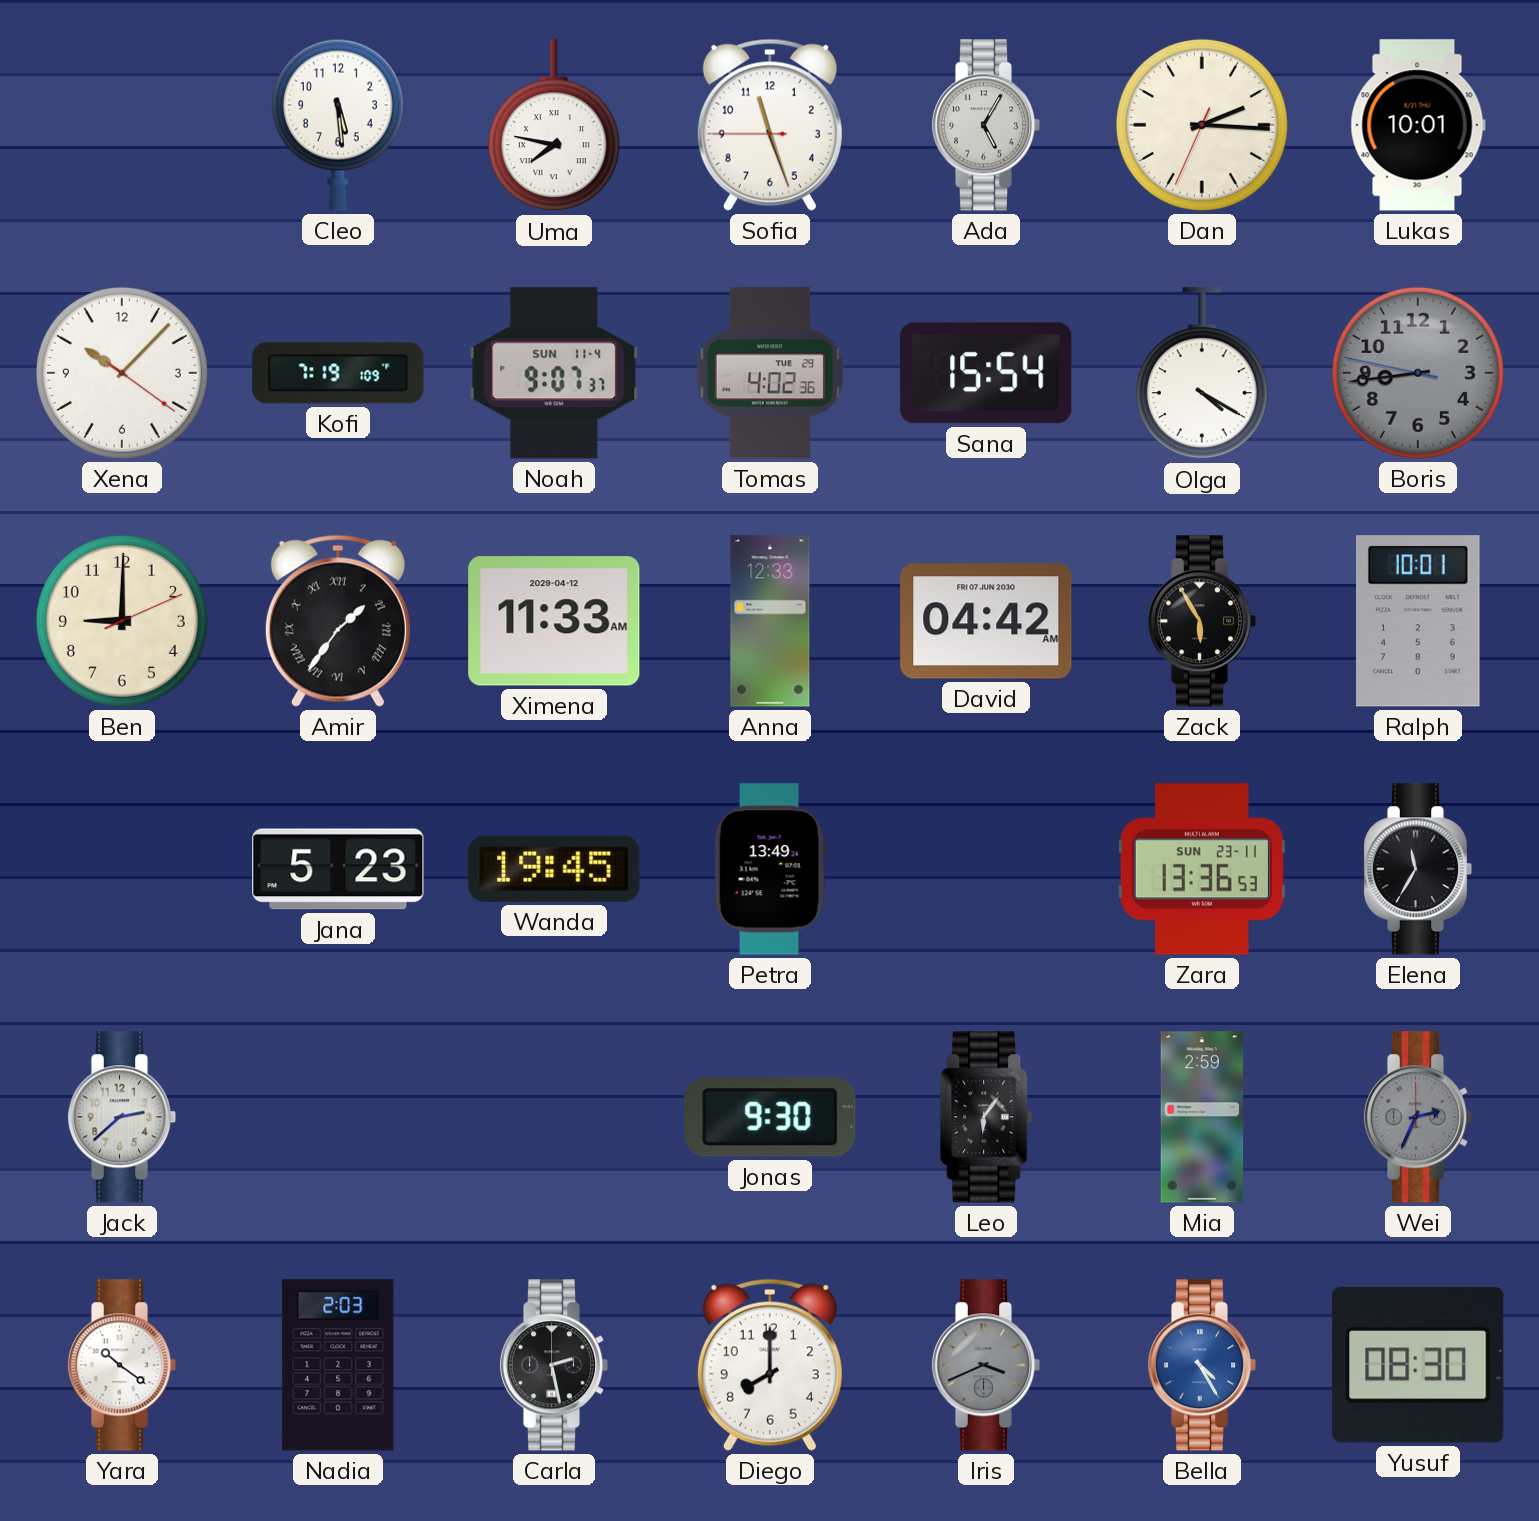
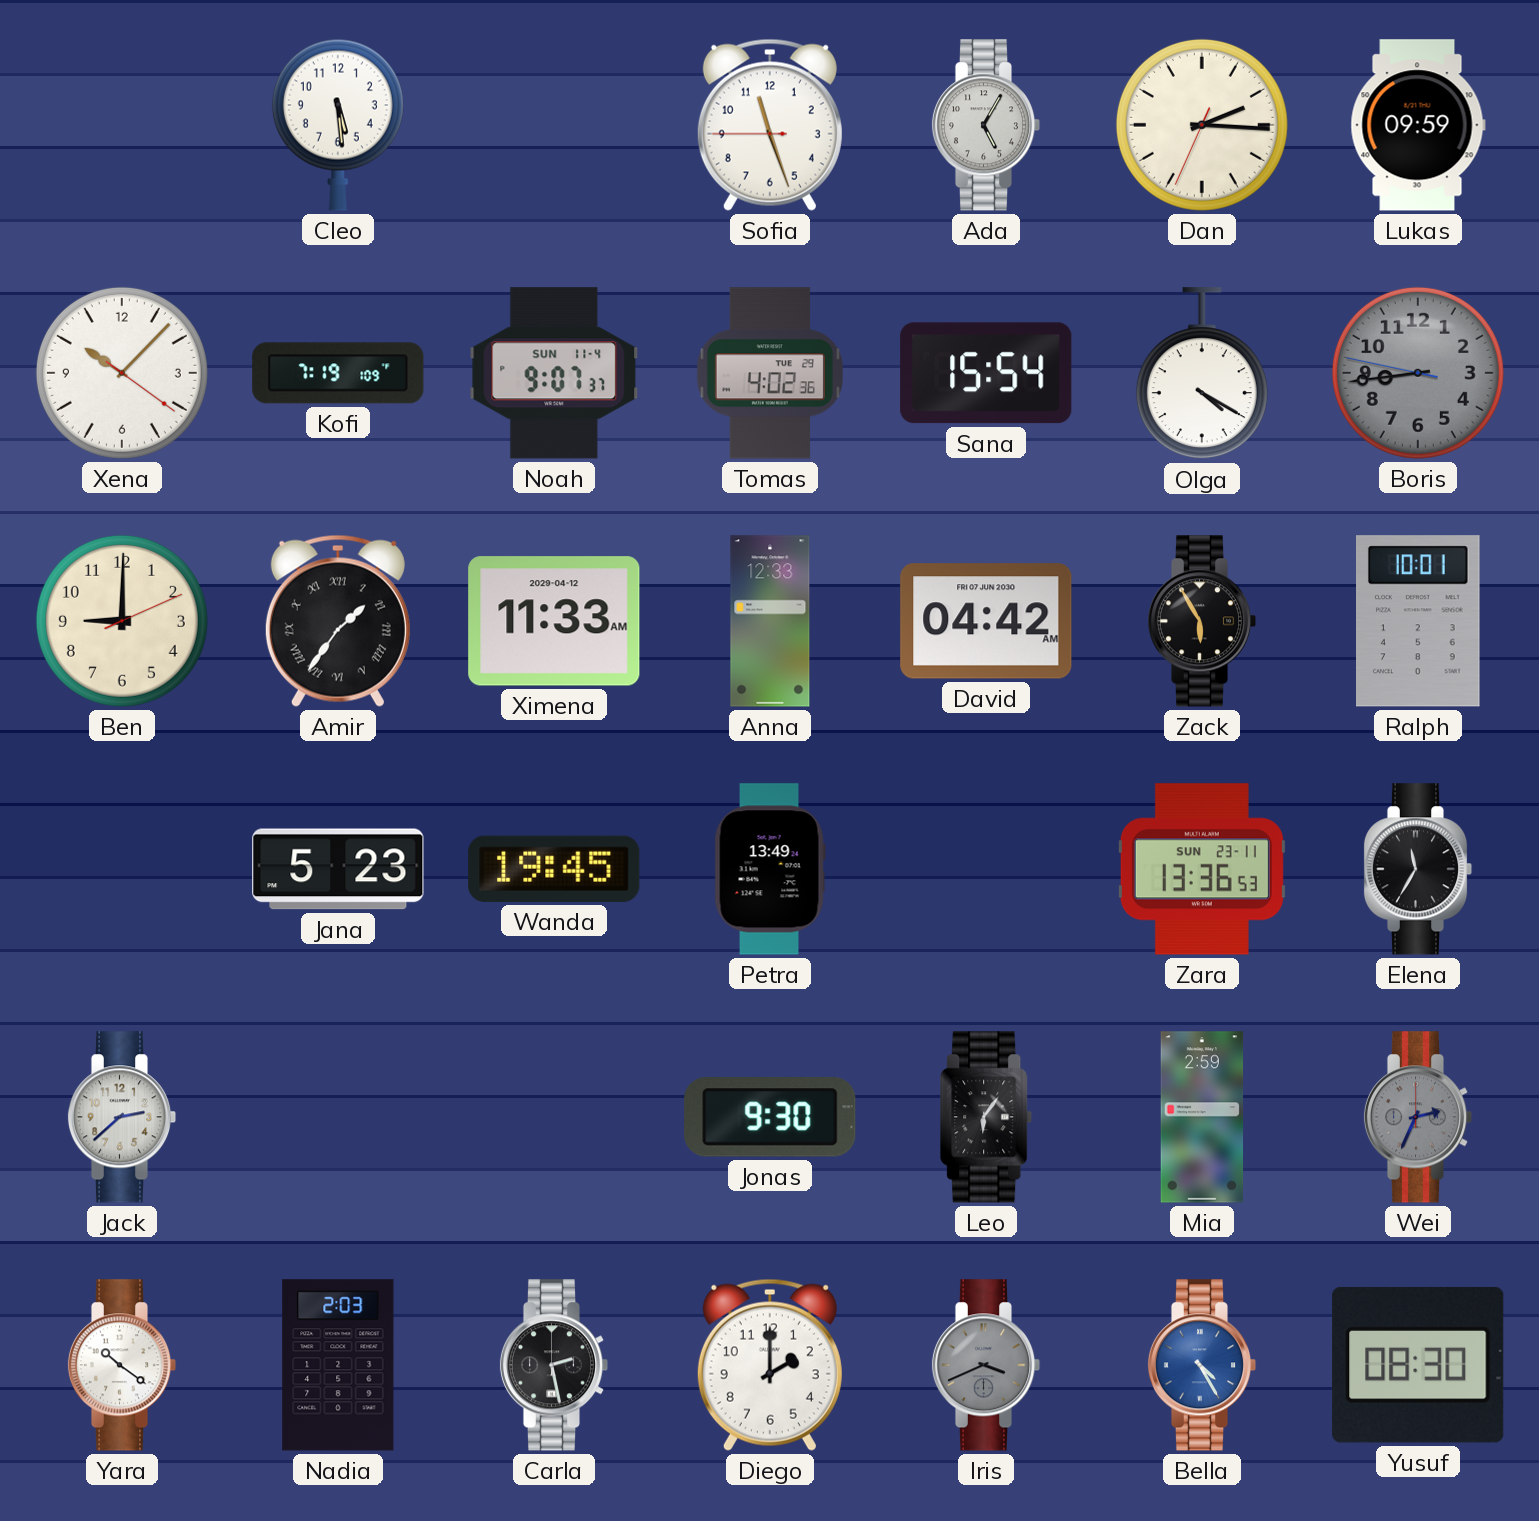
Uma: 7:47 -> none (554, 126)
Lukas: 10:01 -> 09:59 (1418, 125)
Diego: 8:00 -> 2:00 (770, 1365)
